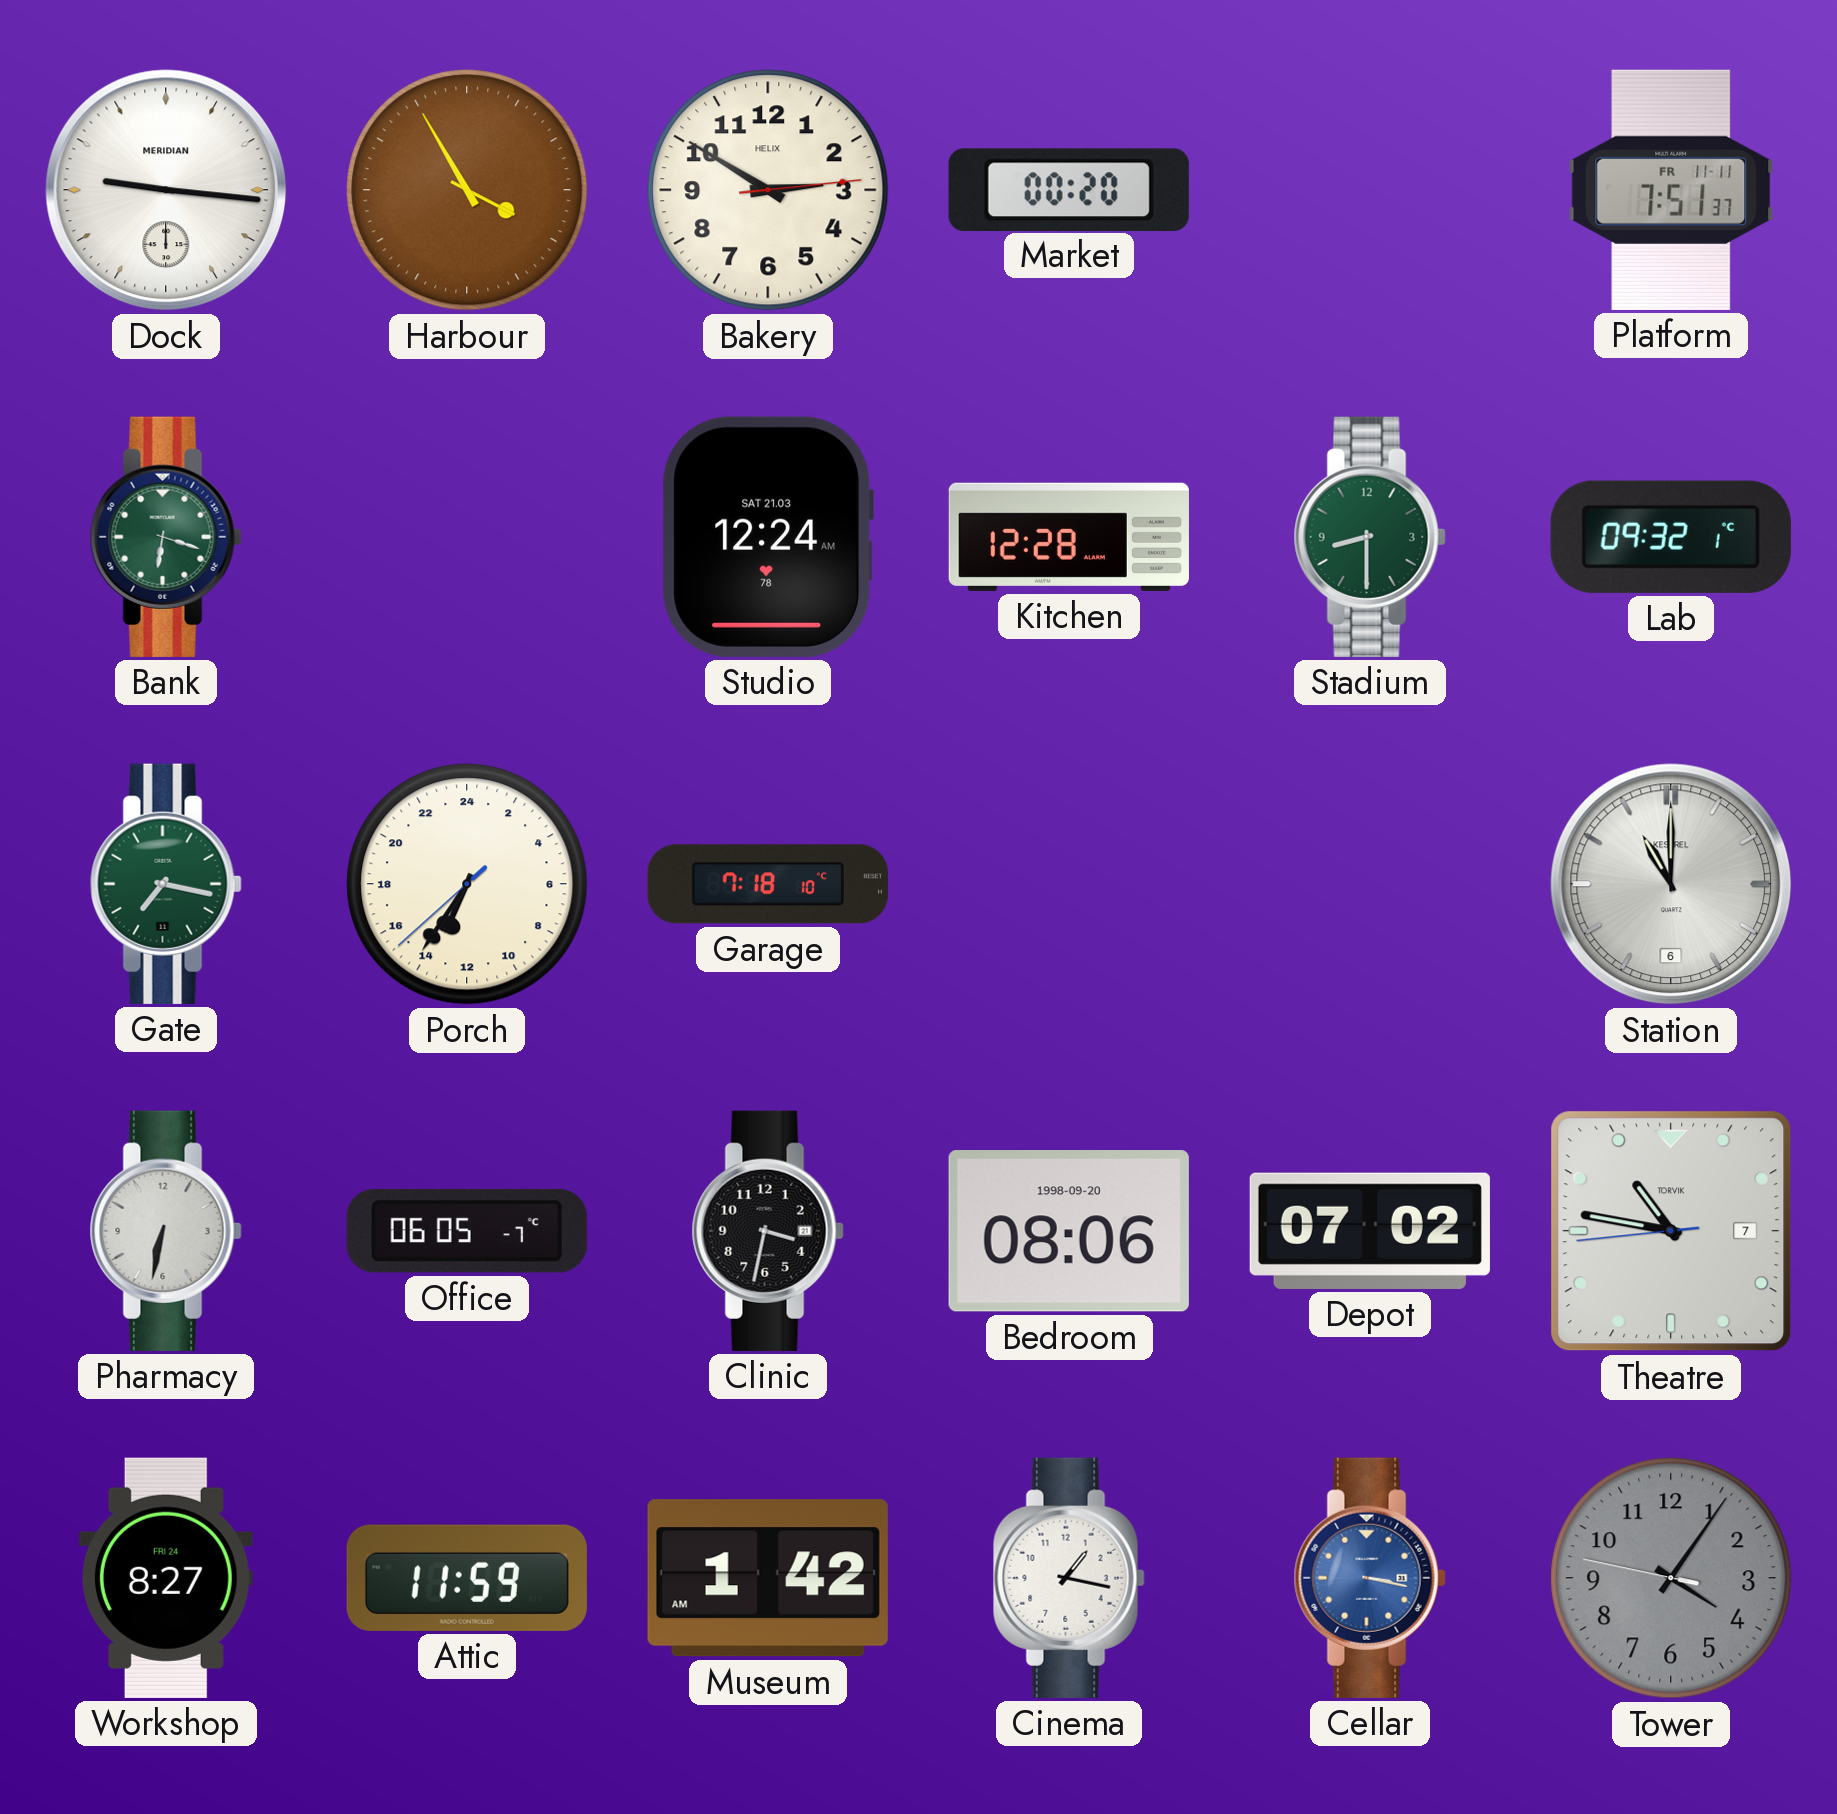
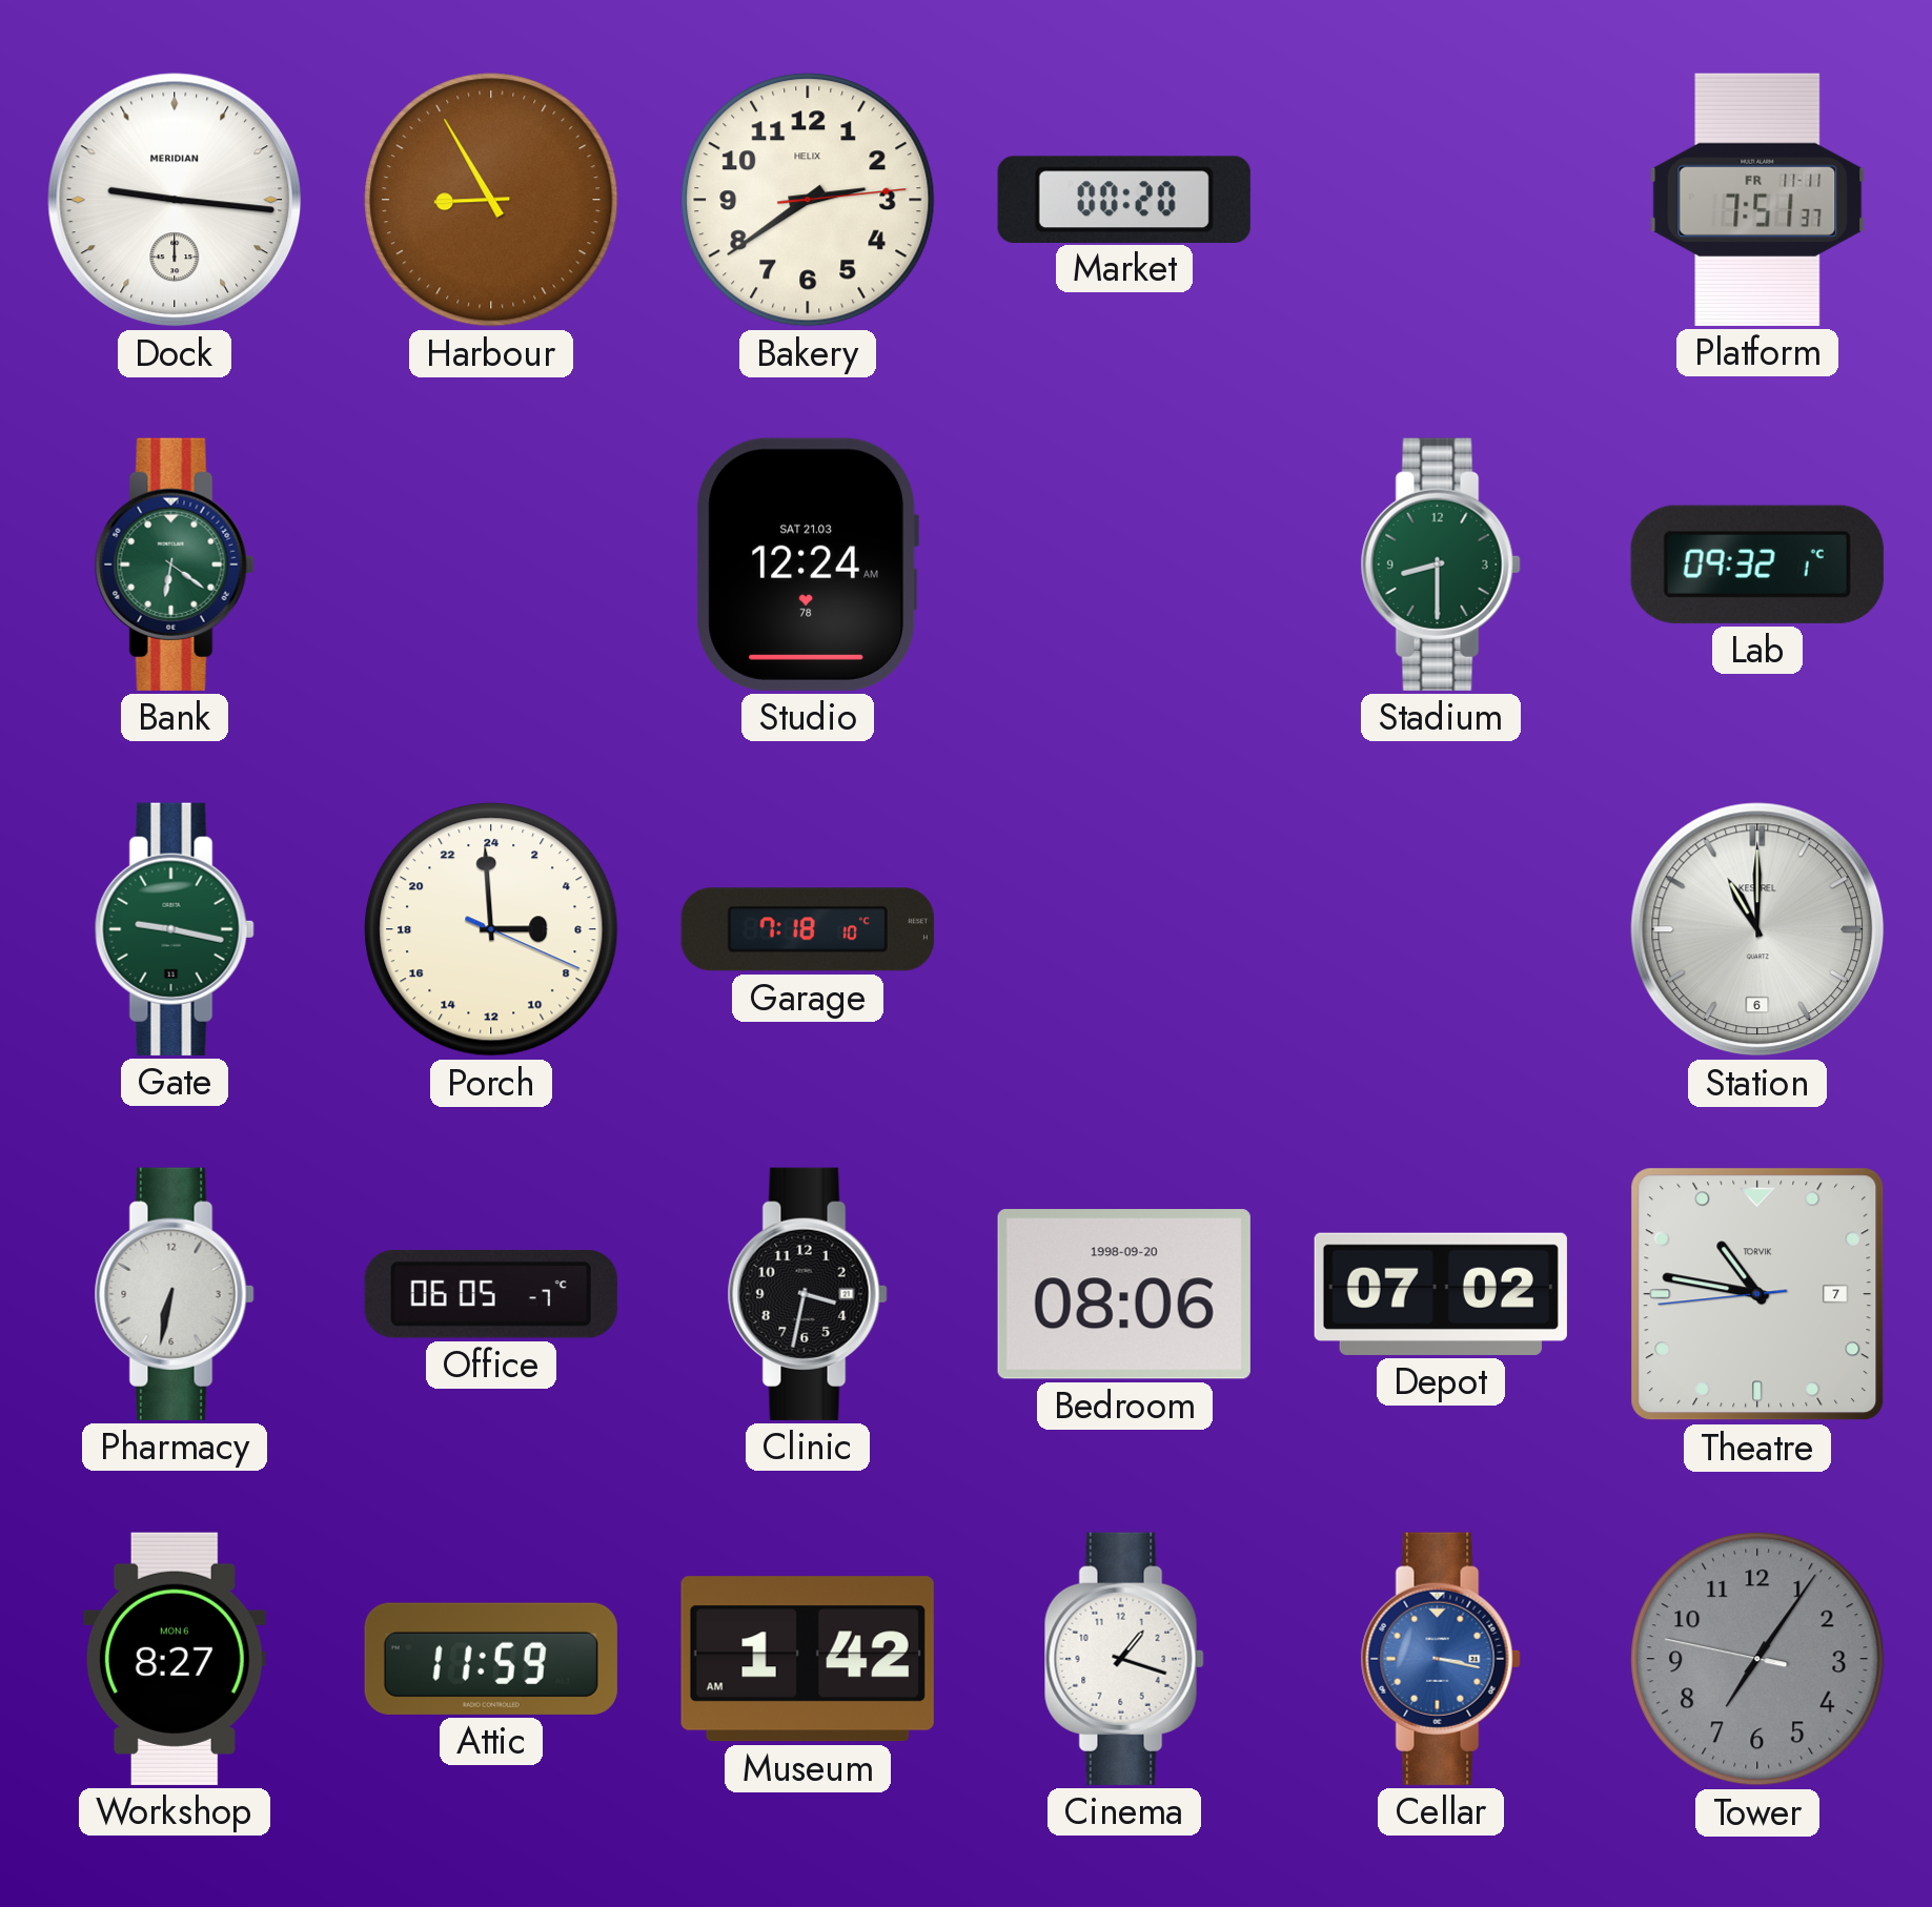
Harbour: 3:55 -> 8:55 (491, 200)
Bakery: 2:50 -> 2:39 (808, 200)
Bank: 6:18 -> 6:21 (175, 565)
Kitchen: 12:28 -> none (1069, 537)
Gate: 7:17 -> 9:17 (175, 929)
Porch: 13:35 -> 5:59 (491, 929)
Workshop date: FRI 24 -> MON 6 (175, 1659)
Cinema: 1:17 -> 1:18 (1124, 1659)
Tower: 4:05 -> 7:05 (1757, 1659)
